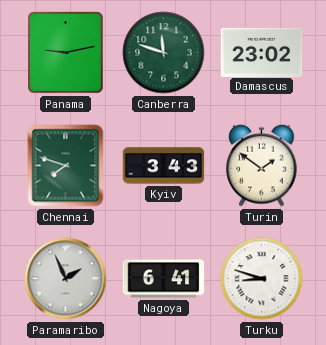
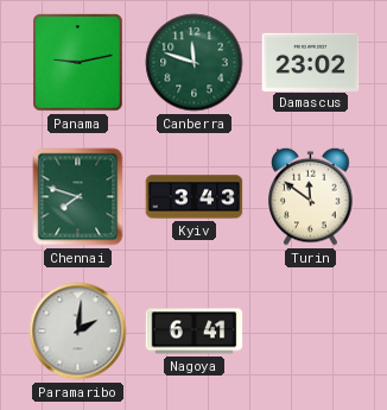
Turin: 1:51 -> 11:51 (311, 196)
Paramaribo: 1:56 -> 2:01 (78, 332)
Turku: 8:48 -> none (262, 279)
